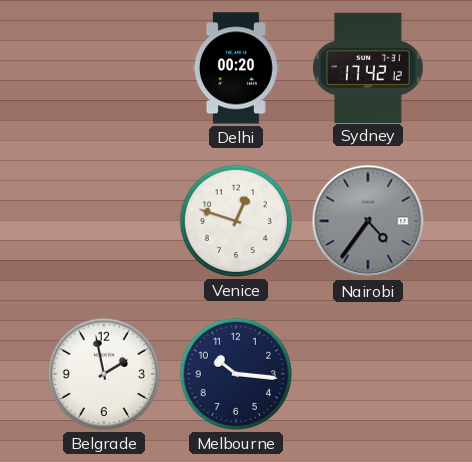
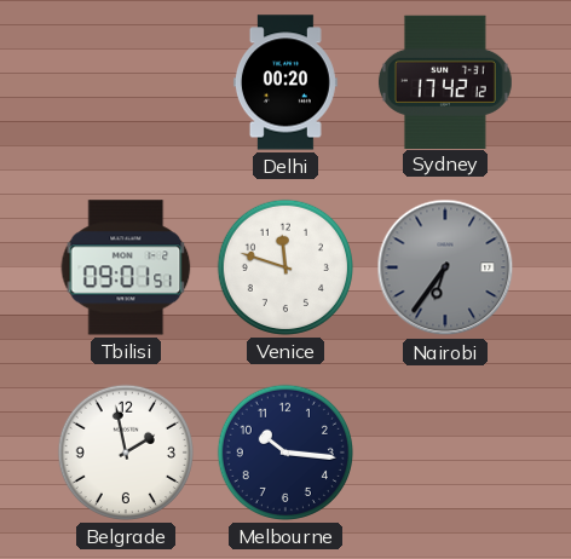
Tbilisi: none -> 09:01 (126, 267)
Venice: 12:48 -> 11:48 (285, 267)
Nairobi: 4:36 -> 6:36 (445, 267)
